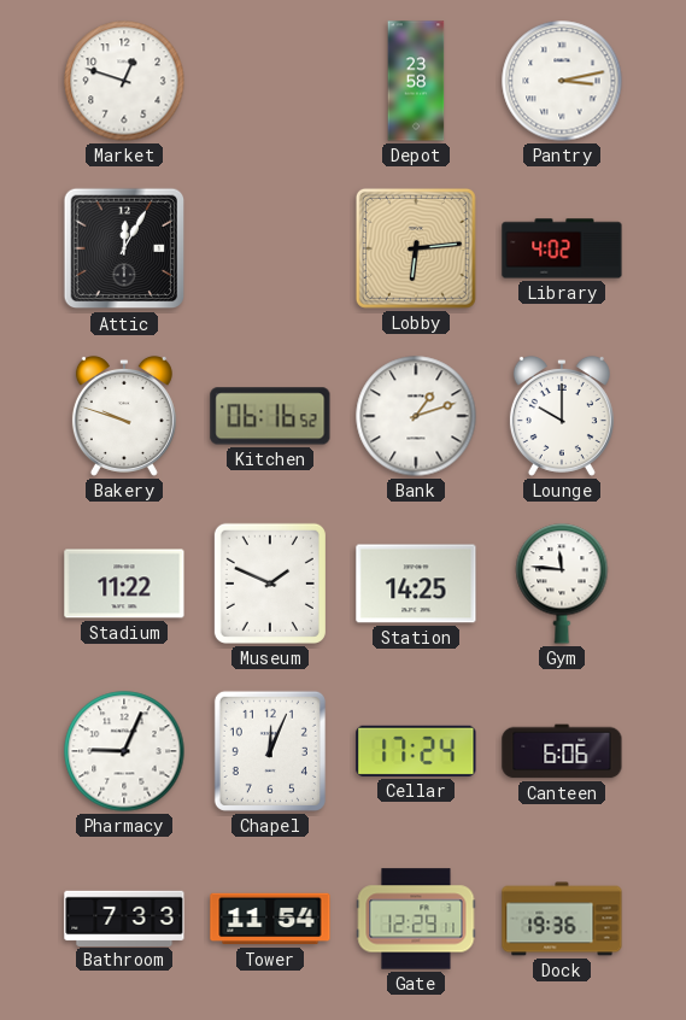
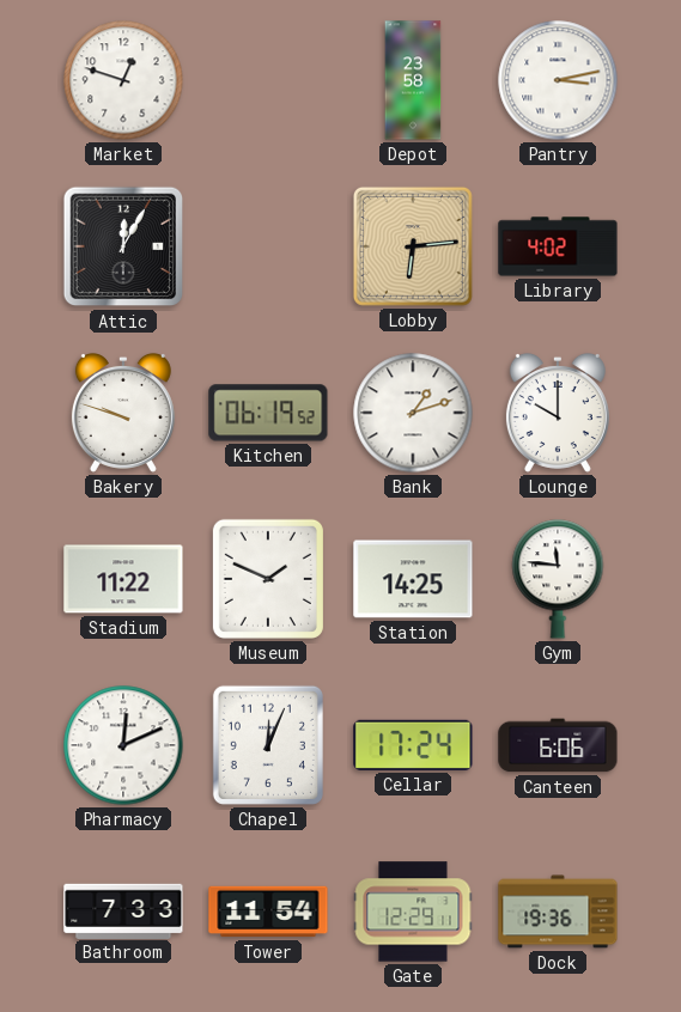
Kitchen: 06:16 -> 06:19 (268, 413)
Pharmacy: 9:04 -> 12:11 (123, 745)
